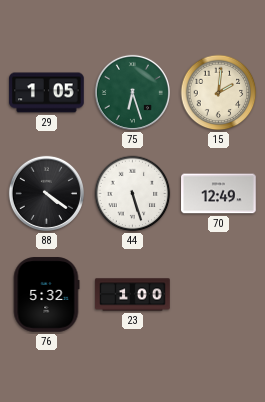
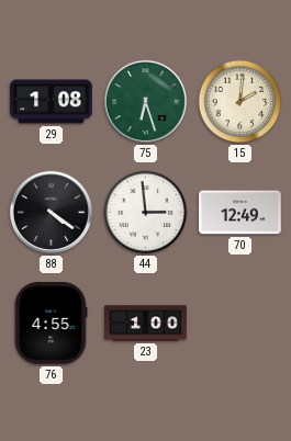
29: 1:05 -> 1:08 (52, 102)
44: 5:27 -> 2:59 (146, 213)
76: 5:32 -> 4:55 (51, 324)
